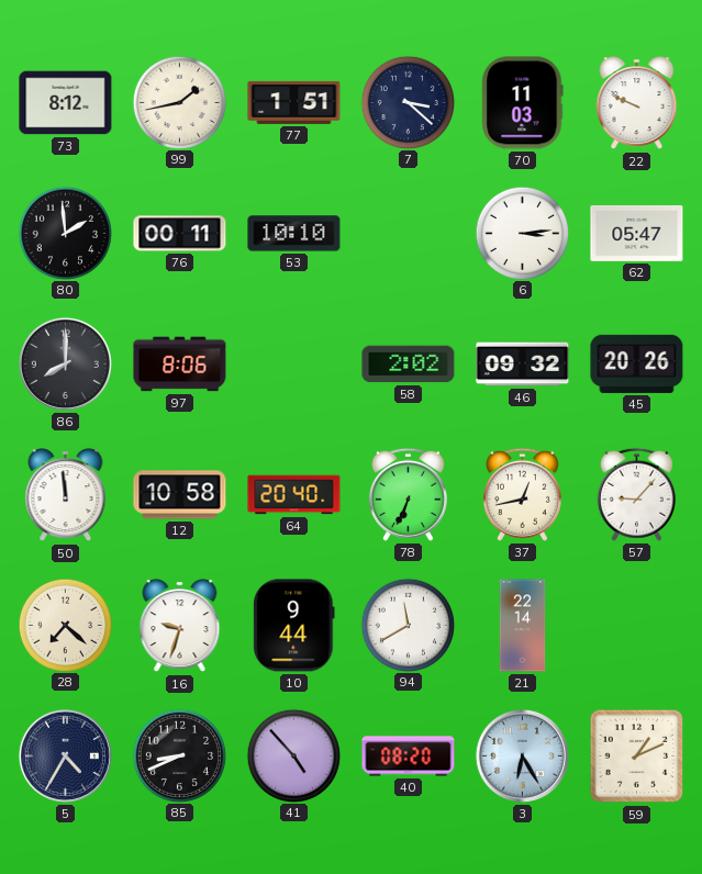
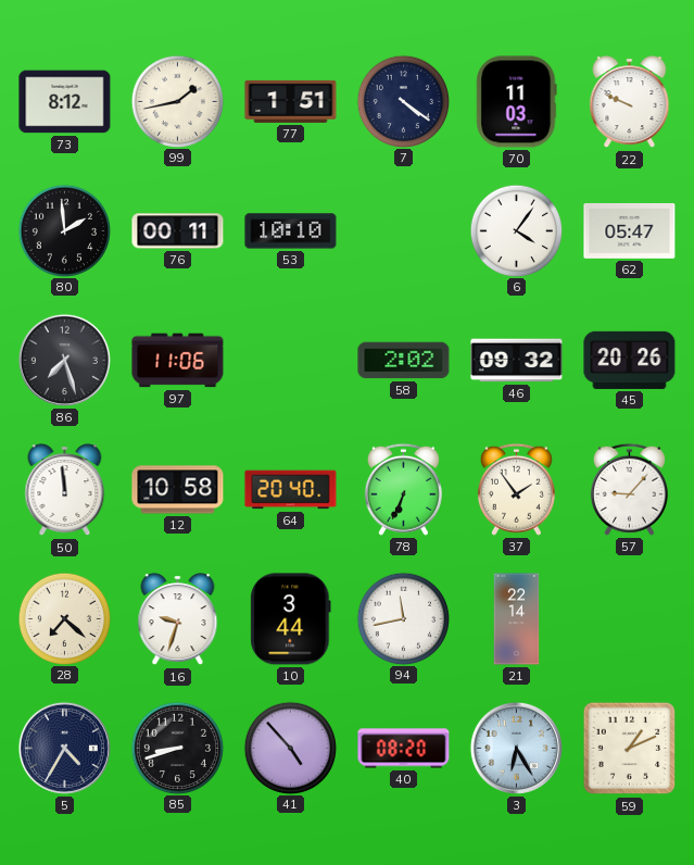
7: 3:22 -> 4:21 (403, 101)
6: 3:14 -> 4:06 (516, 230)
86: 8:00 -> 7:27 (64, 360)
97: 8:06 -> 11:06 (178, 361)
37: 12:43 -> 1:54 (516, 489)
10: 9:44 -> 3:44 (291, 619)
94: 11:40 -> 11:43 (403, 618)
85: 8:41 -> 8:42 (177, 748)
